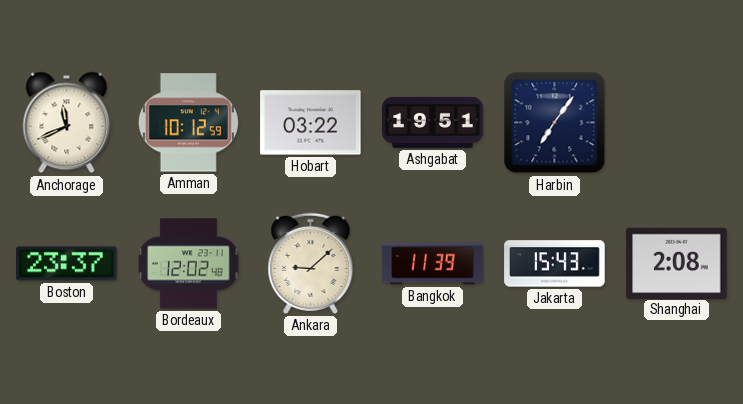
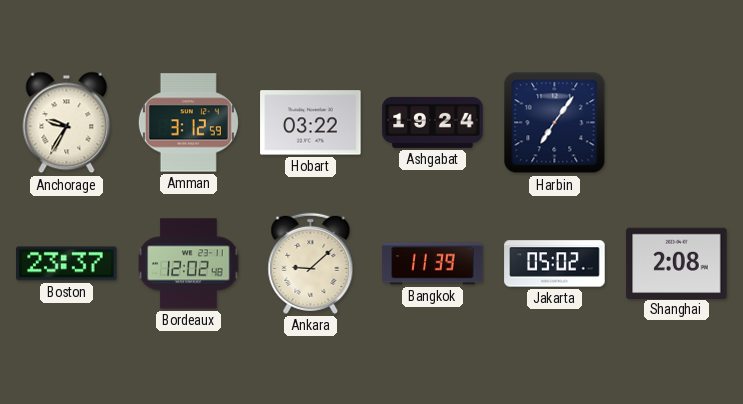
Anchorage: 11:41 -> 9:35 (67, 123)
Amman: 10:12 -> 3:12 (188, 123)
Ashgabat: 19:51 -> 19:24 (433, 122)
Jakarta: 15:43 -> 05:02 (555, 264)
